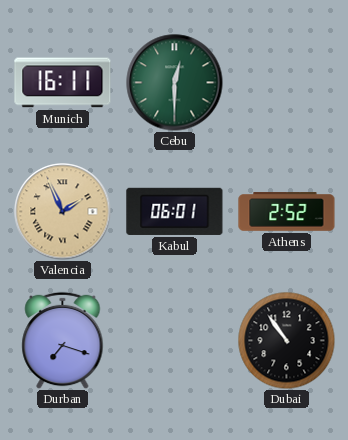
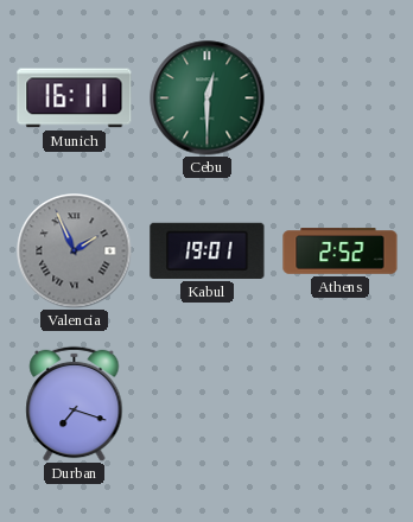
Valencia dial: champagne -> grey (75, 252)
Kabul: 06:01 -> 19:01 (208, 250)
Dubai: 10:54 -> none (286, 340)
